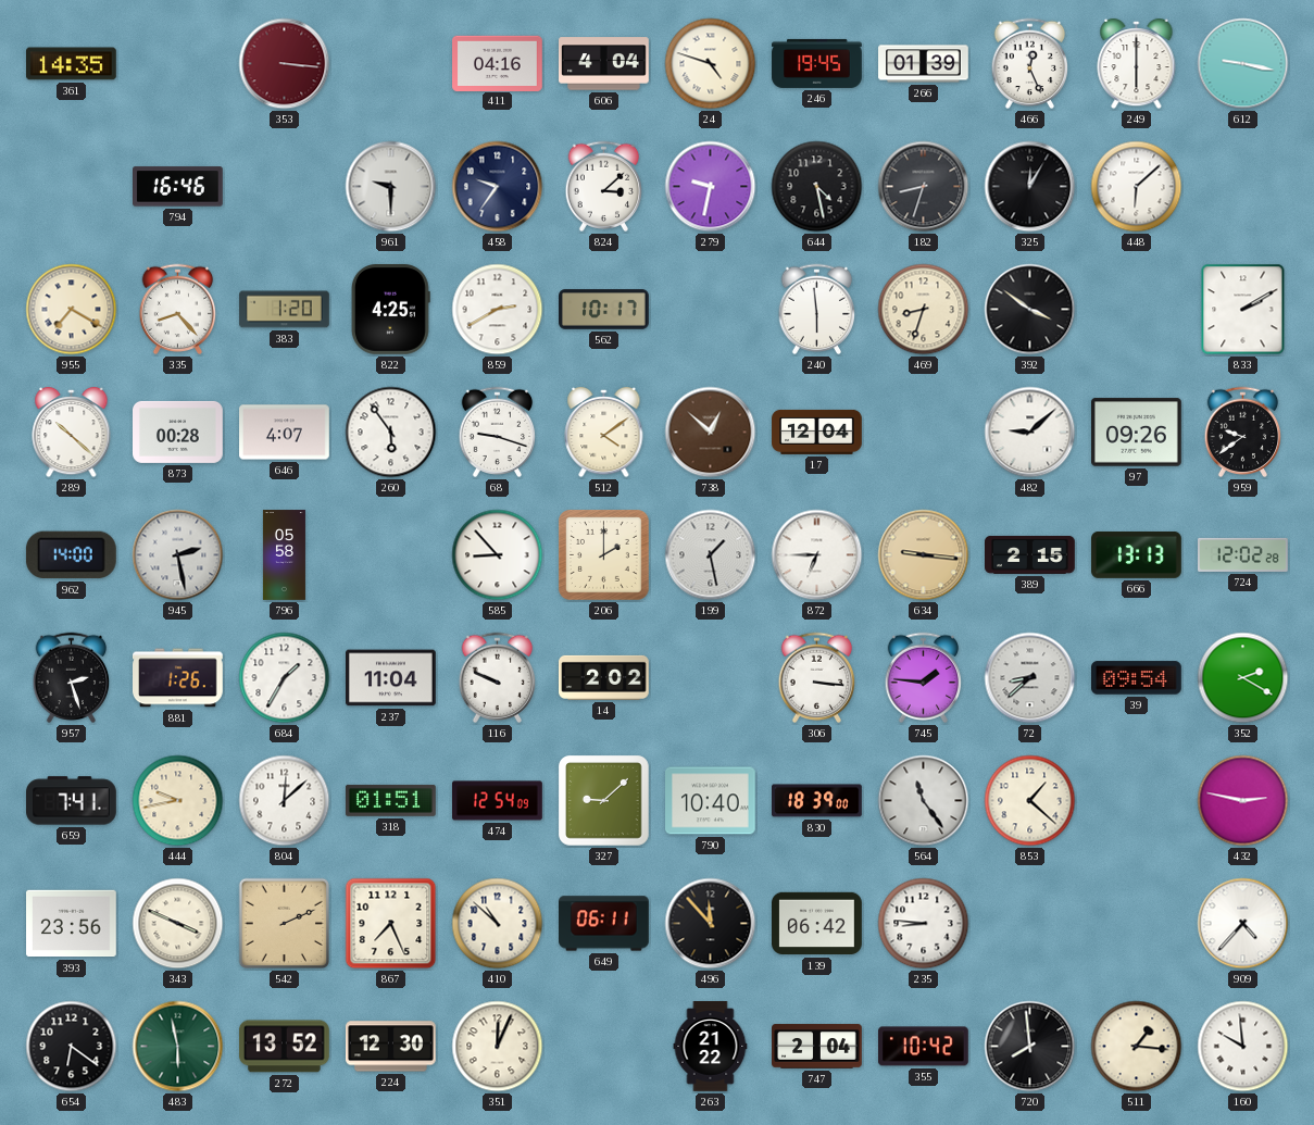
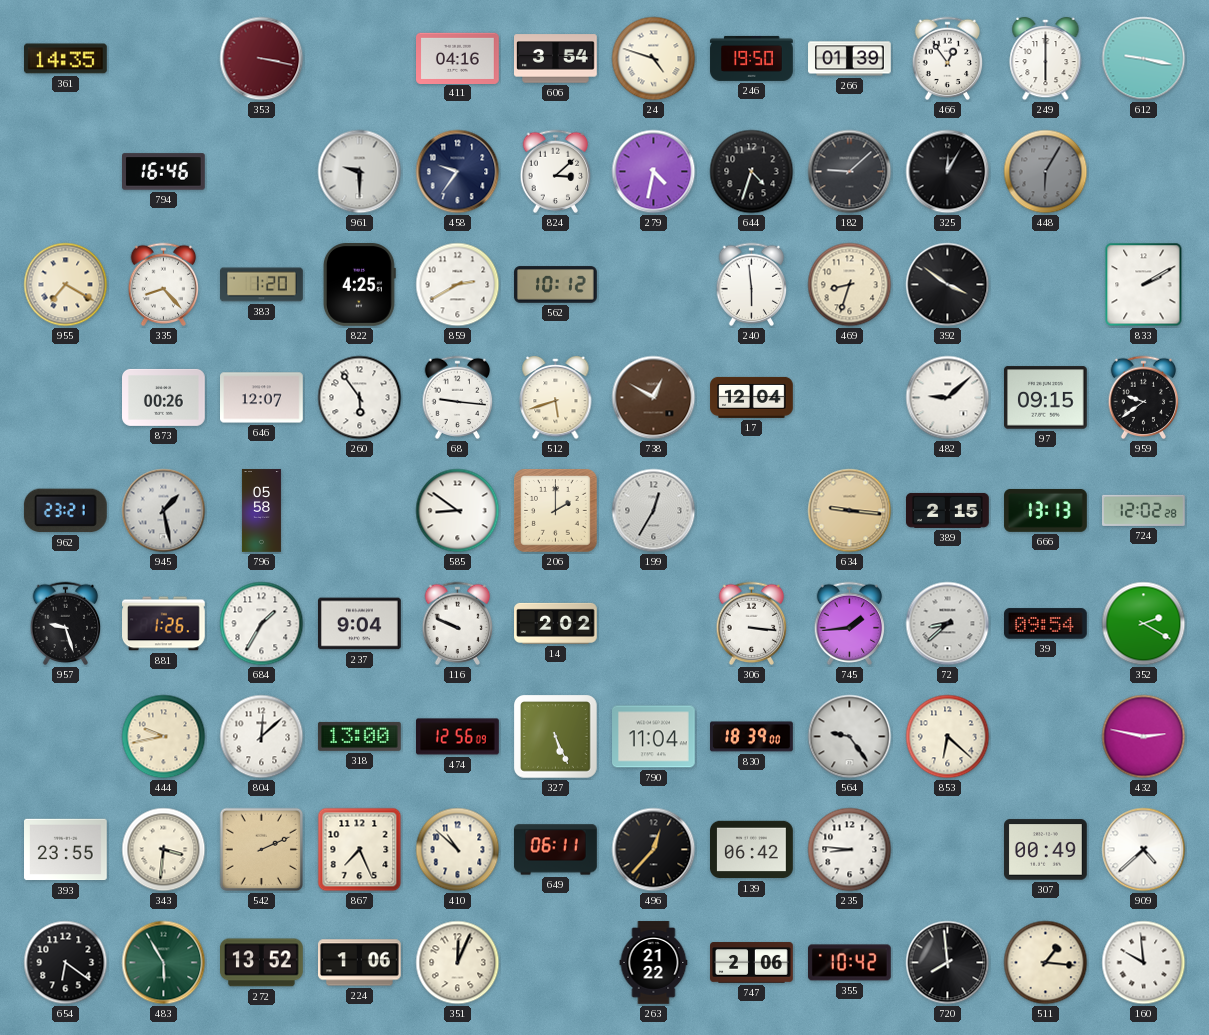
353: 3:16 -> 3:17 (262, 59)
606: 4:04 -> 3:54 (556, 59)
246: 19:45 -> 19:50 (752, 58)
466: 12:26 -> 12:54 (948, 59)
279: 9:32 -> 4:32 (654, 172)
644: 4:28 -> 4:33 (752, 172)
182: 8:33 -> 9:08 (850, 172)
448: 6:08 -> 6:05 (1046, 172)
448 dial: white -> grey (1046, 172)
562: 10:17 -> 10:12 (556, 285)
289: 10:22 -> none (72, 433)
873: 00:28 -> 00:26 (164, 397)
646: 4:07 -> 12:07 (262, 398)
68: 9:18 -> 9:16 (458, 398)
512: 4:09 -> 5:42 (556, 398)
738: 12:52 -> 12:50 (654, 398)
97: 09:26 -> 09:15 (1046, 398)
962: 14:00 -> 23:21 (65, 511)
945: 2:28 -> 1:28 (164, 511)
585: 8:53 -> 8:51 (458, 511)
199: 1:28 -> 12:35 (654, 511)
872: 6:45 -> none (817, 555)
957: 2:27 -> 9:27 (66, 624)
237: 11:04 -> 9:04 (360, 624)
745: 1:46 -> 1:44 (850, 624)
659: 7:41 -> none (72, 801)
318: 01:51 -> 13:00 (360, 736)
474: 12:54 -> 12:56 (458, 737)
327: 9:08 -> 5:26 (556, 737)
790: 10:40 -> 11:04 (654, 737)
564: 11:24 -> 9:24 (850, 737)
853: 1:22 -> 6:22 (948, 737)
393: 23:56 -> 23:55 (66, 850)
343: 3:49 -> 3:31 (164, 850)
496: 11:53 -> 12:37 (654, 850)
307: none -> 00:49 (1046, 850)
909: 4:37 -> 4:38 (1144, 850)
483: 5:58 -> 5:55 (164, 963)
224: 12:30 -> 1:06 (360, 963)
747: 2:04 -> 2:06 (752, 963)
